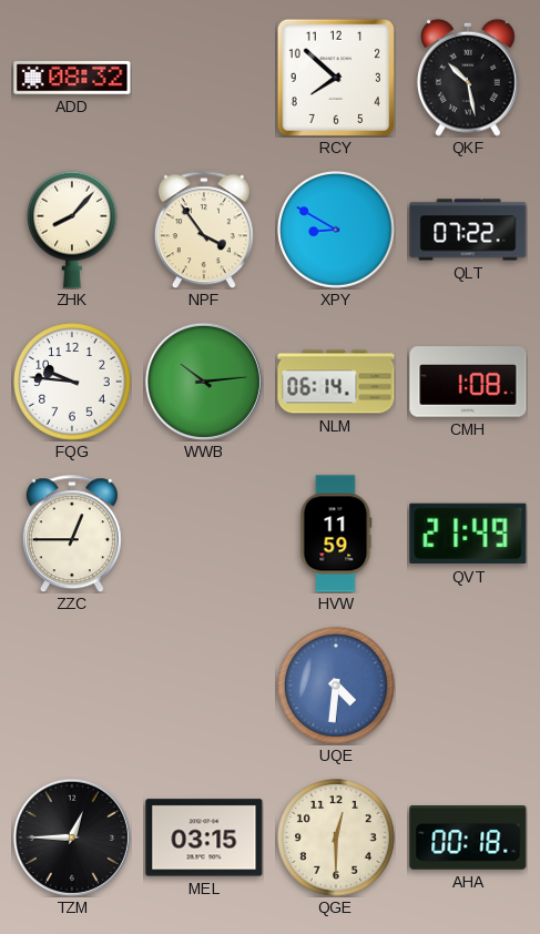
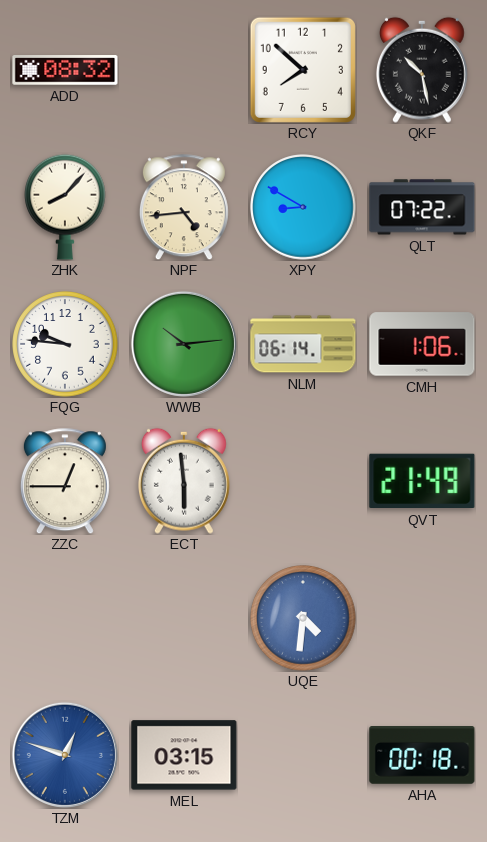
NPF: 3:54 -> 4:44 (184, 207)
CMH: 1:08 -> 1:06 (422, 344)
ECT: none -> 5:59 (184, 481)
HVW: 11:59 -> none (336, 534)
TZM: 12:45 -> 12:48 (65, 755)
TZM dial: black -> blue (65, 755)
QGE: 12:30 -> none (336, 837)
